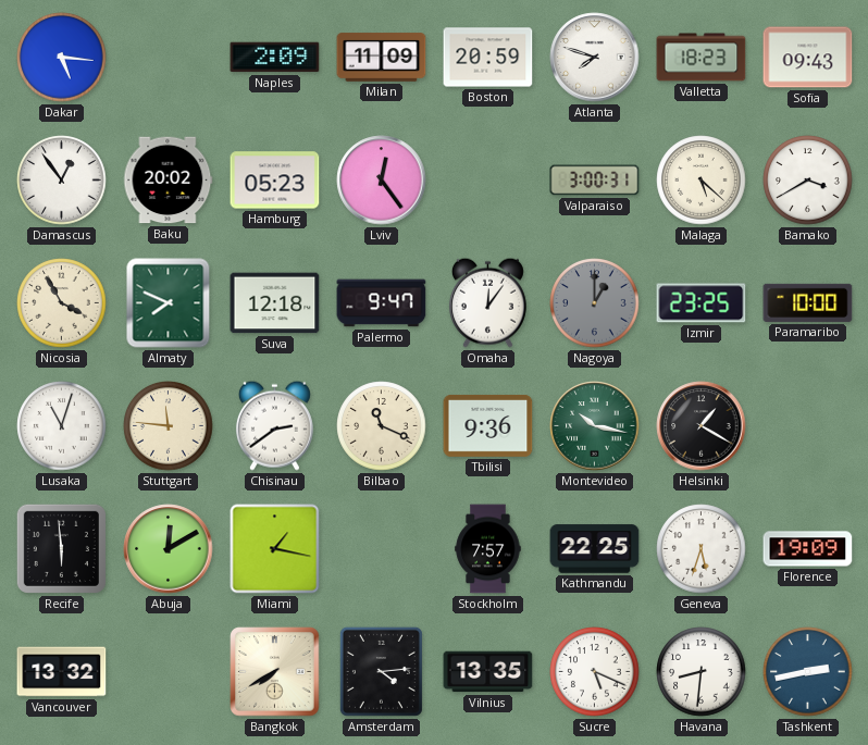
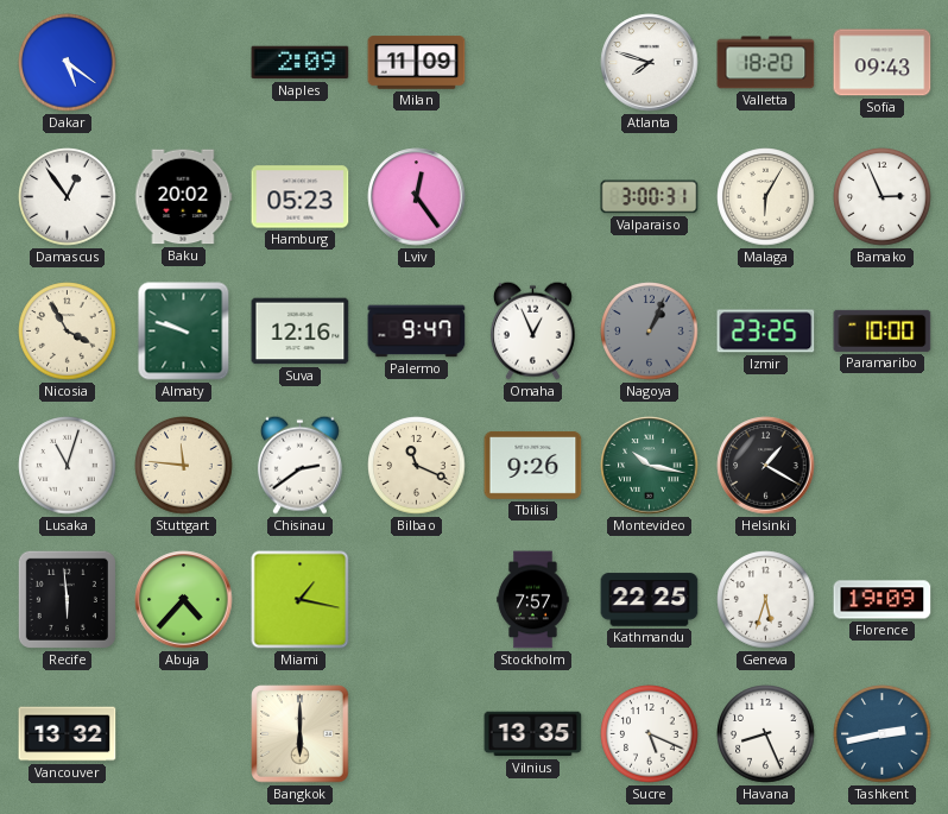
Dakar: 5:16 -> 5:21 (68, 63)
Boston: 20:59 -> none (488, 58)
Valletta: 18:23 -> 18:20 (766, 63)
Malaga: 5:22 -> 6:05 (766, 197)
Bamako: 3:40 -> 2:56 (883, 197)
Almaty: 7:49 -> 9:48 (184, 332)
Suva: 12:18 -> 12:16 (301, 332)
Omaha: 12:06 -> 12:56 (532, 330)
Nagoya: 1:00 -> 1:04 (650, 332)
Tbilisi: 9:36 -> 9:26 (533, 465)
Abuja: 12:10 -> 4:37 (184, 600)
Bangkok: 7:40 -> 6:00 (301, 734)
Amsterdam: 4:14 -> none (381, 671)
Havana: 8:31 -> 8:26 (766, 734)
